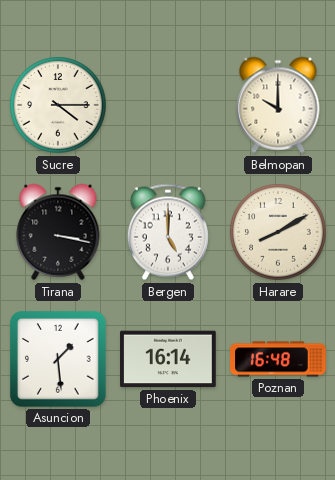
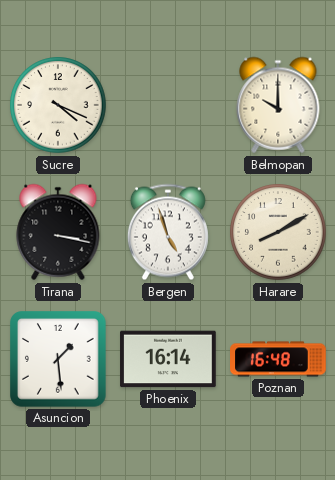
Sucre: 4:15 -> 4:19 (58, 105)
Bergen: 5:00 -> 4:57 (168, 232)
